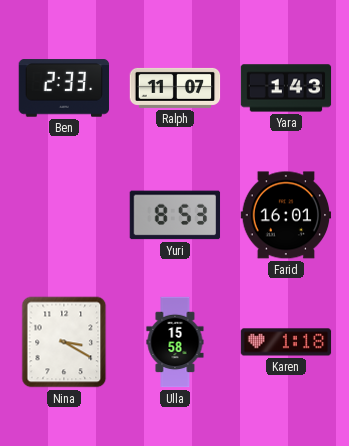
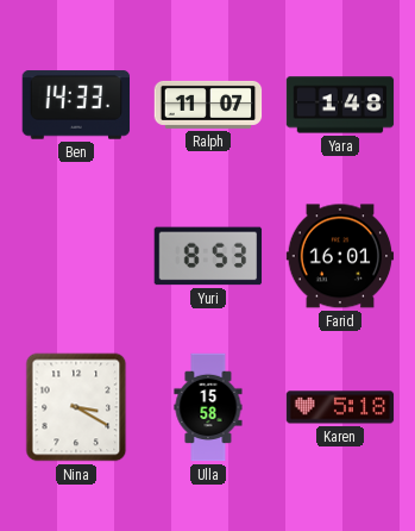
Ben: 2:33 -> 14:33 (76, 105)
Yara: 1:43 -> 1:48 (340, 105)
Karen: 1:18 -> 5:18 (340, 407)
